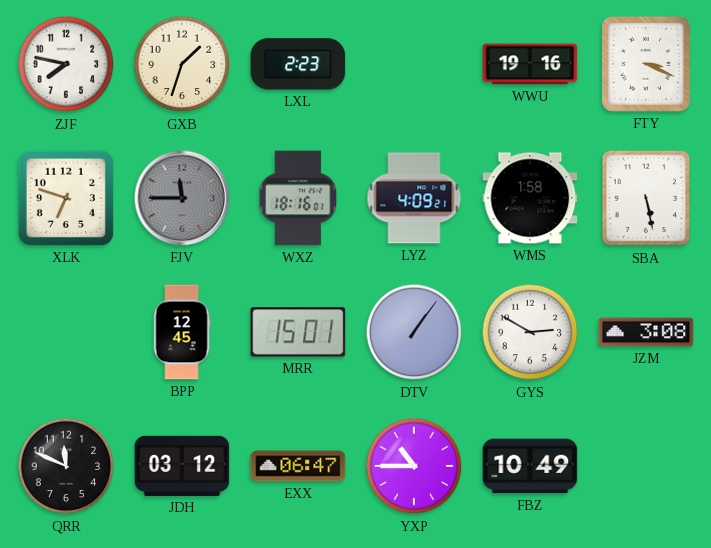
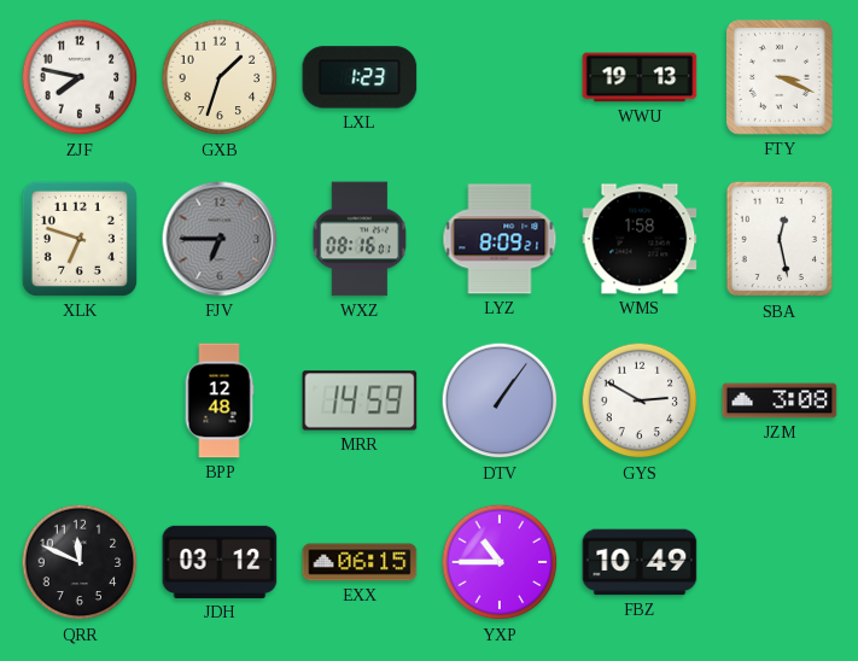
LXL: 2:23 -> 1:23 (360, 77)
WWU: 19:16 -> 19:13 (640, 77)
FJV: 11:45 -> 6:45 (220, 239)
WXZ: 18:16 -> 08:16 (360, 239)
LYZ: 4:09 -> 8:09 (500, 239)
SBA: 5:28 -> 12:28 (780, 239)
BPP: 12:45 -> 12:48 (220, 400)
MRR: 15:01 -> 14:59 (360, 400)
EXX: 06:47 -> 06:15 (360, 562)
